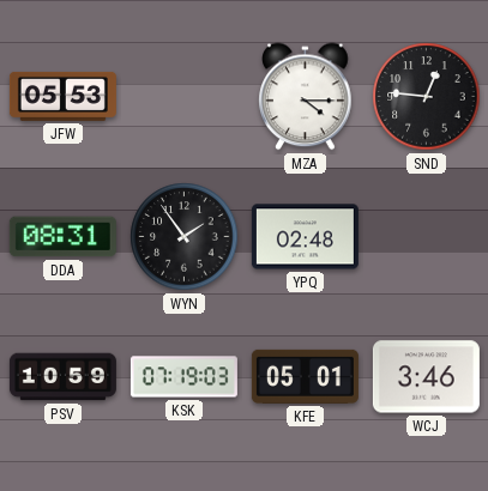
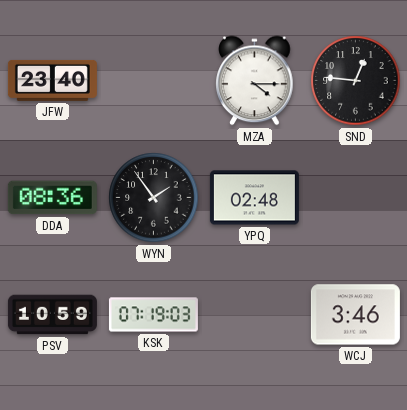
JFW: 05:53 -> 23:40 (52, 80)
DDA: 08:31 -> 08:36 (52, 198)
KFE: 05:01 -> none (305, 376)
